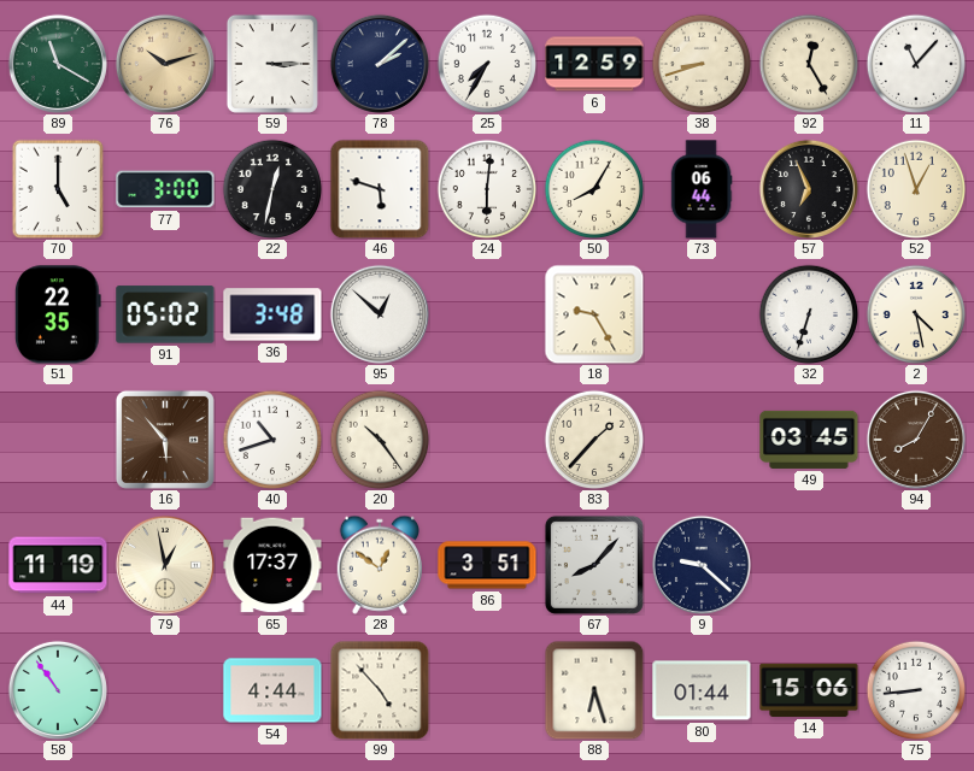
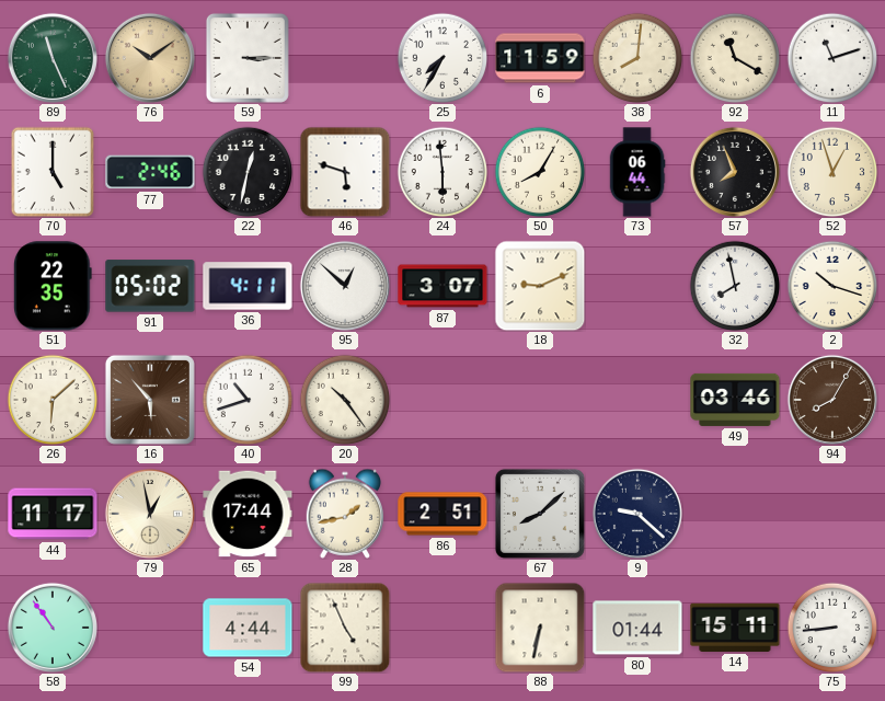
89: 11:20 -> 11:26 (53, 58)
76: 10:12 -> 10:09 (150, 58)
78: 2:08 -> none (380, 64)
6: 12:59 -> 11:59 (540, 58)
38: 8:42 -> 8:01 (637, 58)
92: 12:25 -> 11:20 (735, 58)
11: 11:07 -> 11:12 (832, 58)
77: 3:00 -> 2:46 (150, 172)
24: 6:01 -> 5:59 (442, 172)
57: 6:56 -> 7:56 (735, 172)
36: 3:48 -> 4:11 (248, 286)
87: none -> 3:07 (442, 286)
18: 9:25 -> 9:11 (540, 286)
32: 6:33 -> 7:58 (735, 286)
2: 4:28 -> 10:18 (832, 286)
26: none -> 6:08 (53, 400)
83: 1:37 -> none (594, 440)
49: 03:45 -> 03:46 (735, 400)
44: 11:19 -> 11:17 (53, 514)
65: 17:37 -> 17:44 (248, 514)
28: 12:51 -> 1:43 (344, 514)
86: 3:51 -> 2:51 (442, 514)
67: 8:07 -> 8:08 (540, 514)
99: 4:53 -> 4:56 (345, 628)
88: 6:27 -> 6:32 (540, 628)
14: 15:06 -> 15:11 (735, 628)
